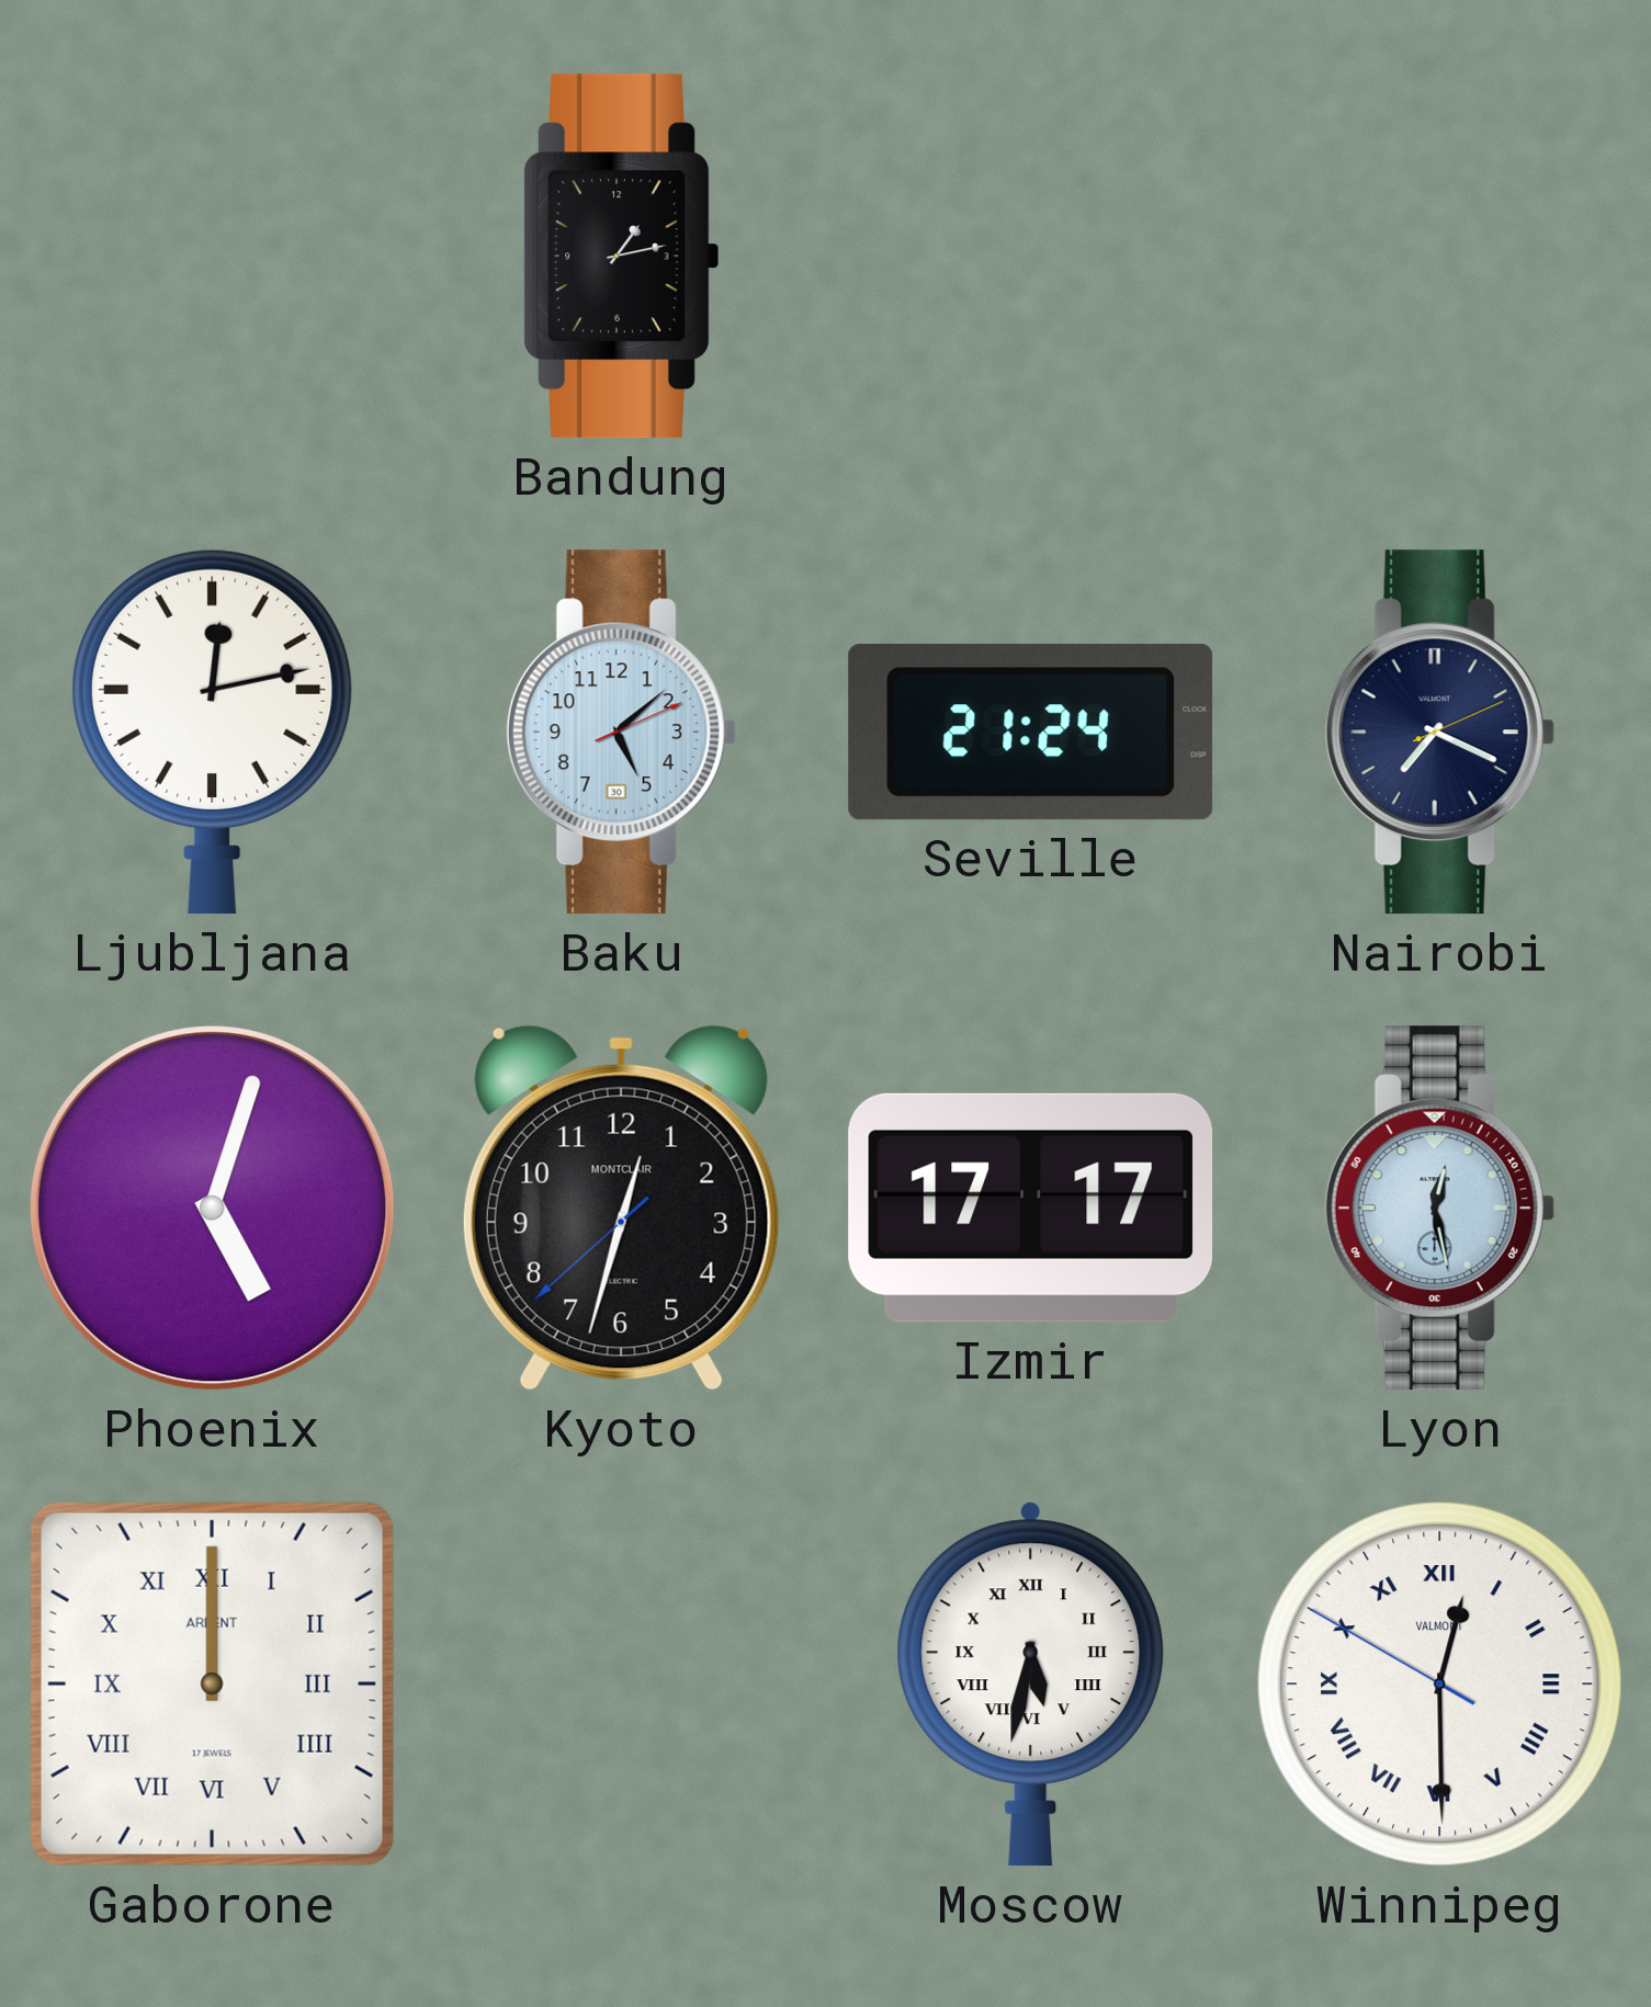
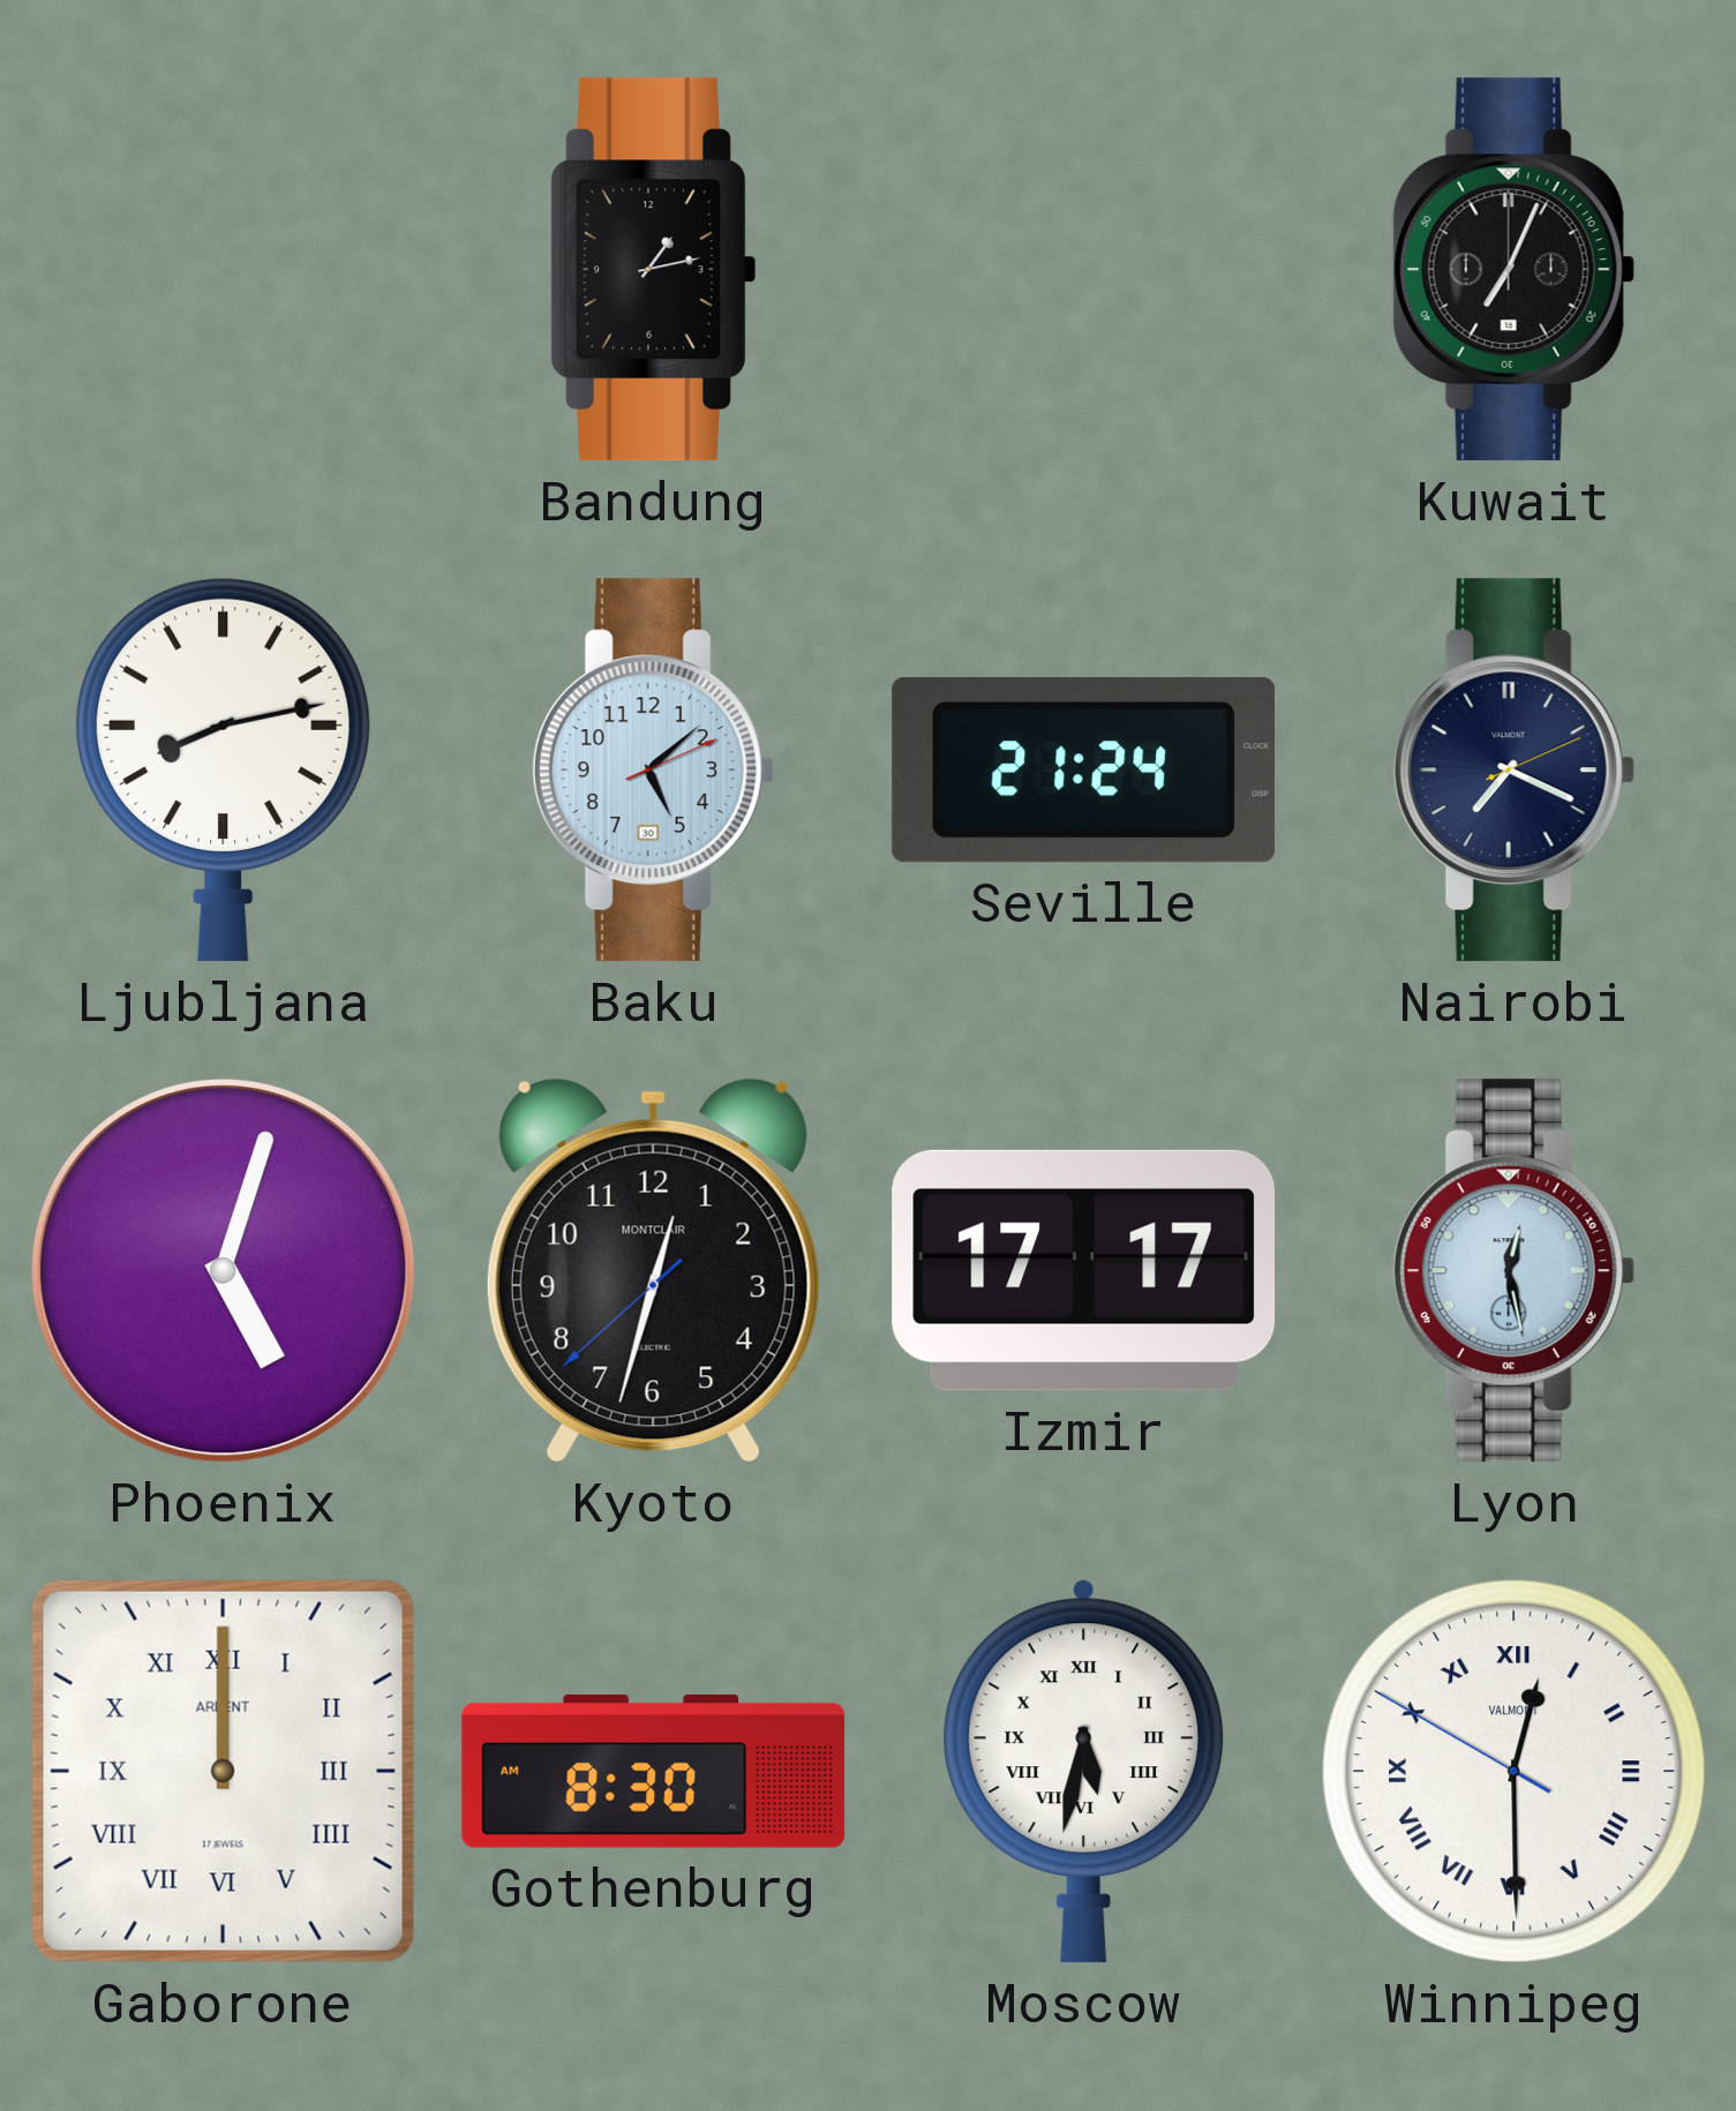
Kuwait: none -> 7:04 (1513, 270)
Ljubljana: 12:13 -> 8:13 (223, 769)
Gothenburg: none -> 8:30 (654, 1771)
